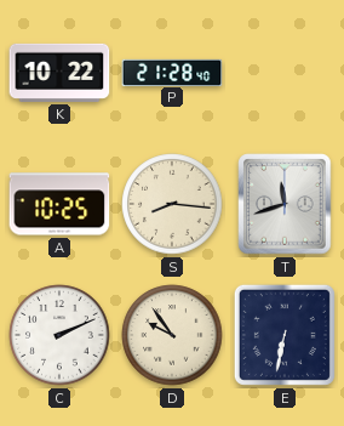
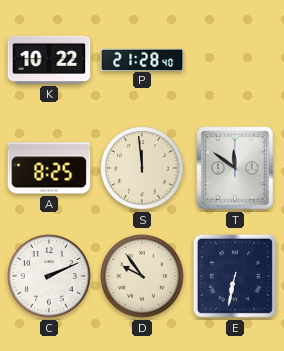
A: 10:25 -> 8:25 (49, 168)
S: 8:16 -> 11:59 (142, 168)
T: 11:42 -> 11:51 (235, 168)
